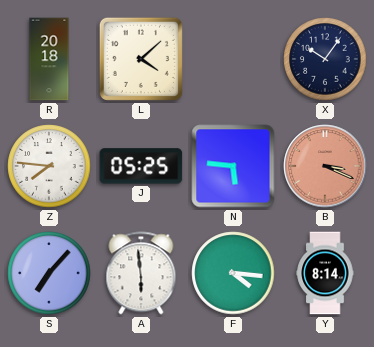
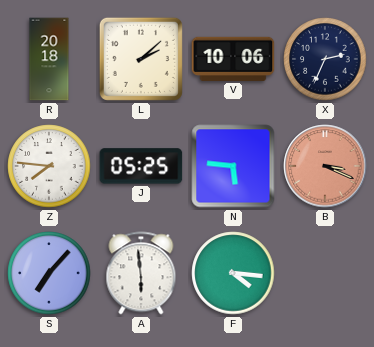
L: 4:08 -> 2:08 (141, 59)
V: none -> 10:06 (233, 59)
X: 10:06 -> 2:34 (325, 59)
Y: 8:14 -> none (325, 273)
